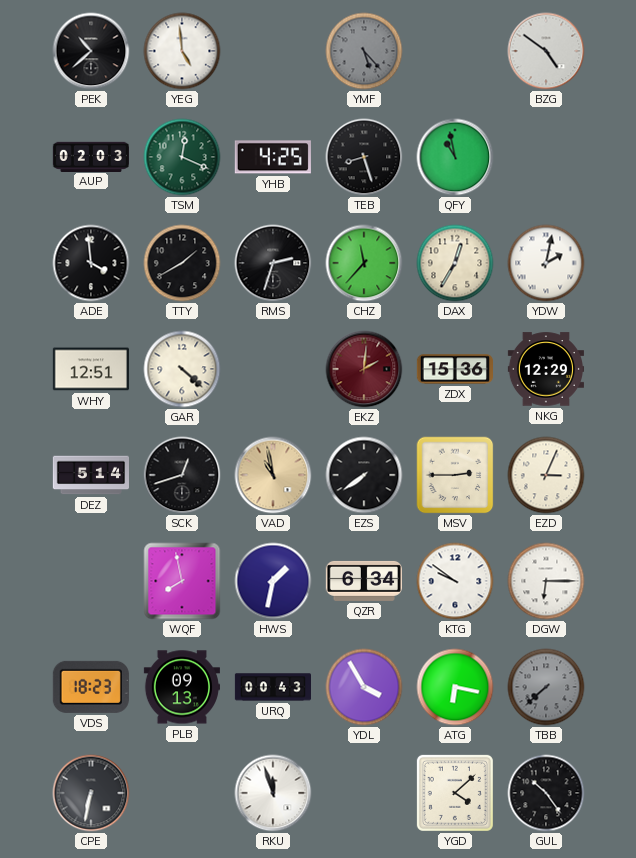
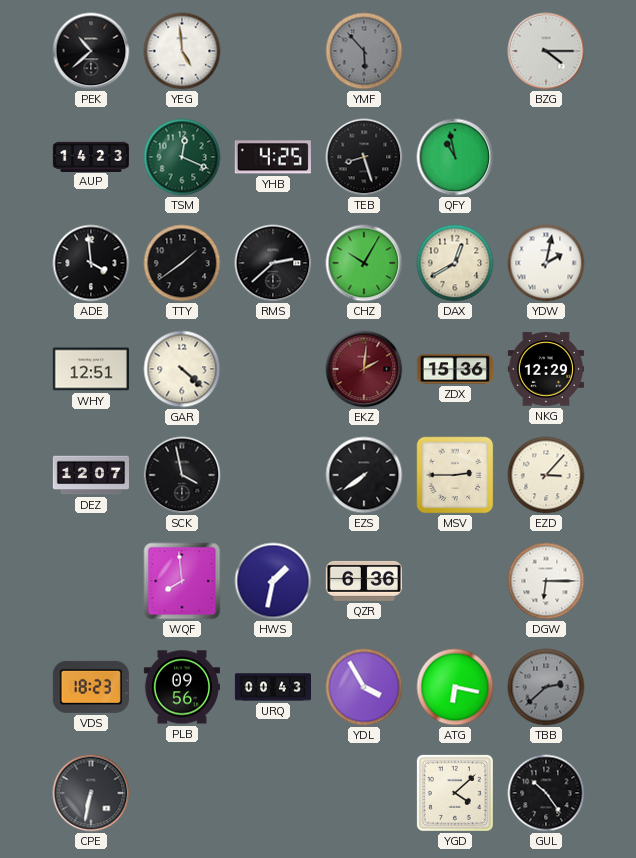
YMF: 5:23 -> 5:53 (364, 51)
BZG: 4:51 -> 4:15 (546, 51)
AUP: 02:03 -> 14:23 (90, 156)
TTY: 1:40 -> 1:39 (182, 263)
RMS: 2:33 -> 2:38 (273, 263)
CHZ: 11:37 -> 10:05 (364, 263)
DAX: 12:35 -> 12:40 (455, 263)
DEZ: 5:14 -> 12:07 (90, 475)
SCK: 12:42 -> 3:58 (182, 475)
VAD: 10:58 -> none (273, 475)
EZD: 3:04 -> 3:07 (546, 475)
WQF: 7:58 -> 7:59 (182, 581)
QZR: 6:34 -> 6:36 (363, 581)
KTG: 9:51 -> none (455, 581)
PLB: 09:13 -> 09:56 (182, 687)
TBB: 7:38 -> 2:38 (546, 687)
RKU: 11:57 -> none (273, 793)
